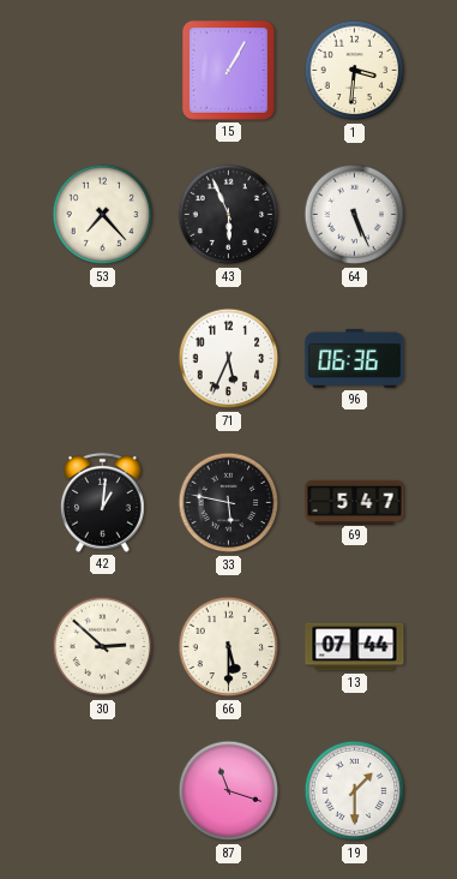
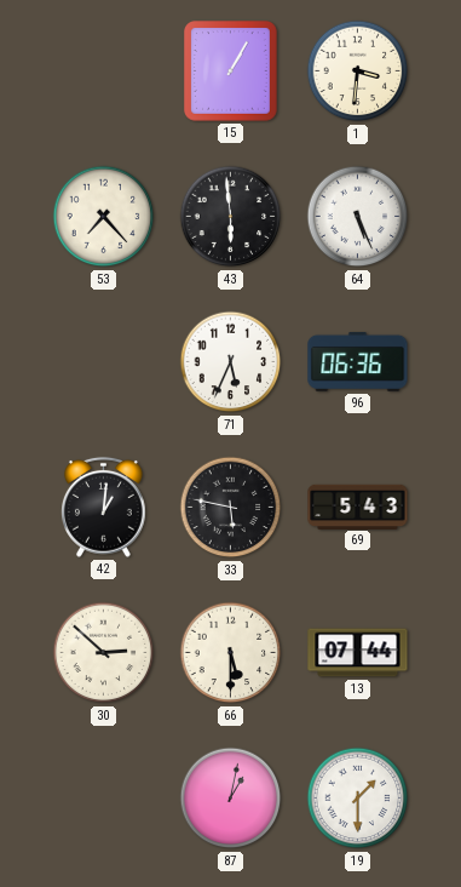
43: 5:56 -> 5:59 (231, 217)
69: 5:47 -> 5:43 (358, 507)
87: 11:18 -> 1:02 (231, 799)
